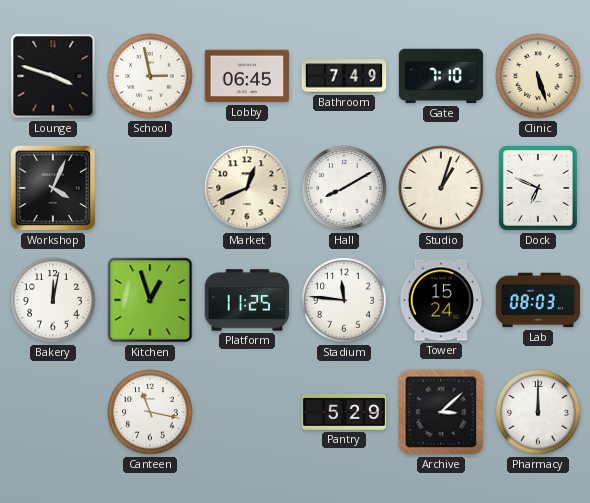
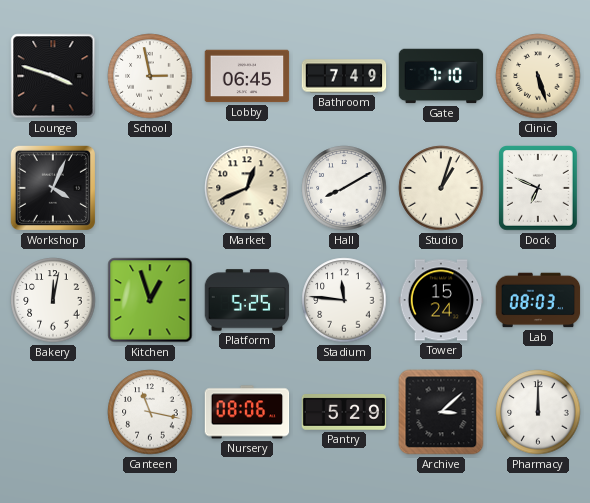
Platform: 11:25 -> 5:25 (247, 300)
Nursery: none -> 08:06 (247, 412)
